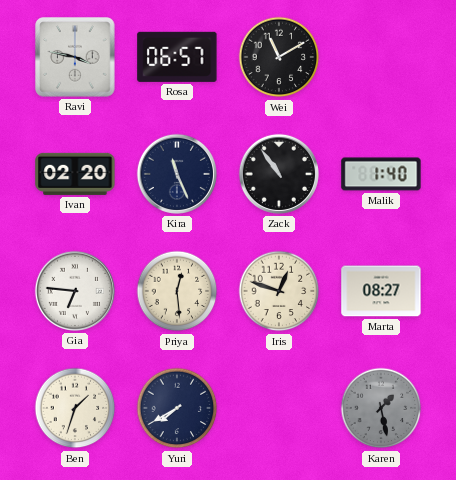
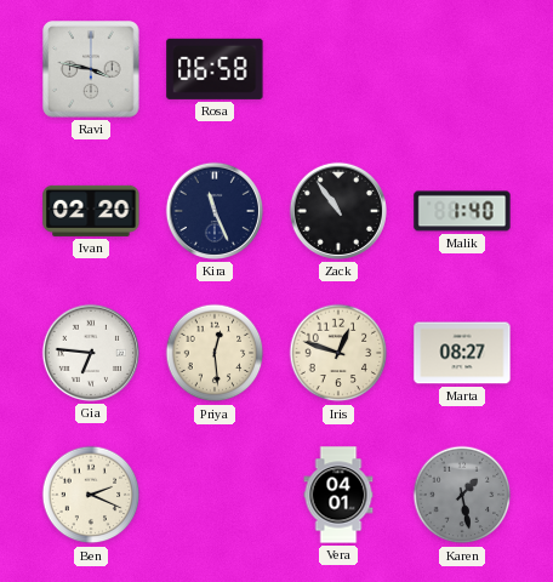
Rosa: 06:57 -> 06:58 (215, 69)
Wei: 11:10 -> none (279, 57)
Ben: 1:33 -> 2:19 (91, 495)
Yuri: 7:40 -> none (177, 408)
Vera: none -> 04:01 (338, 495)
